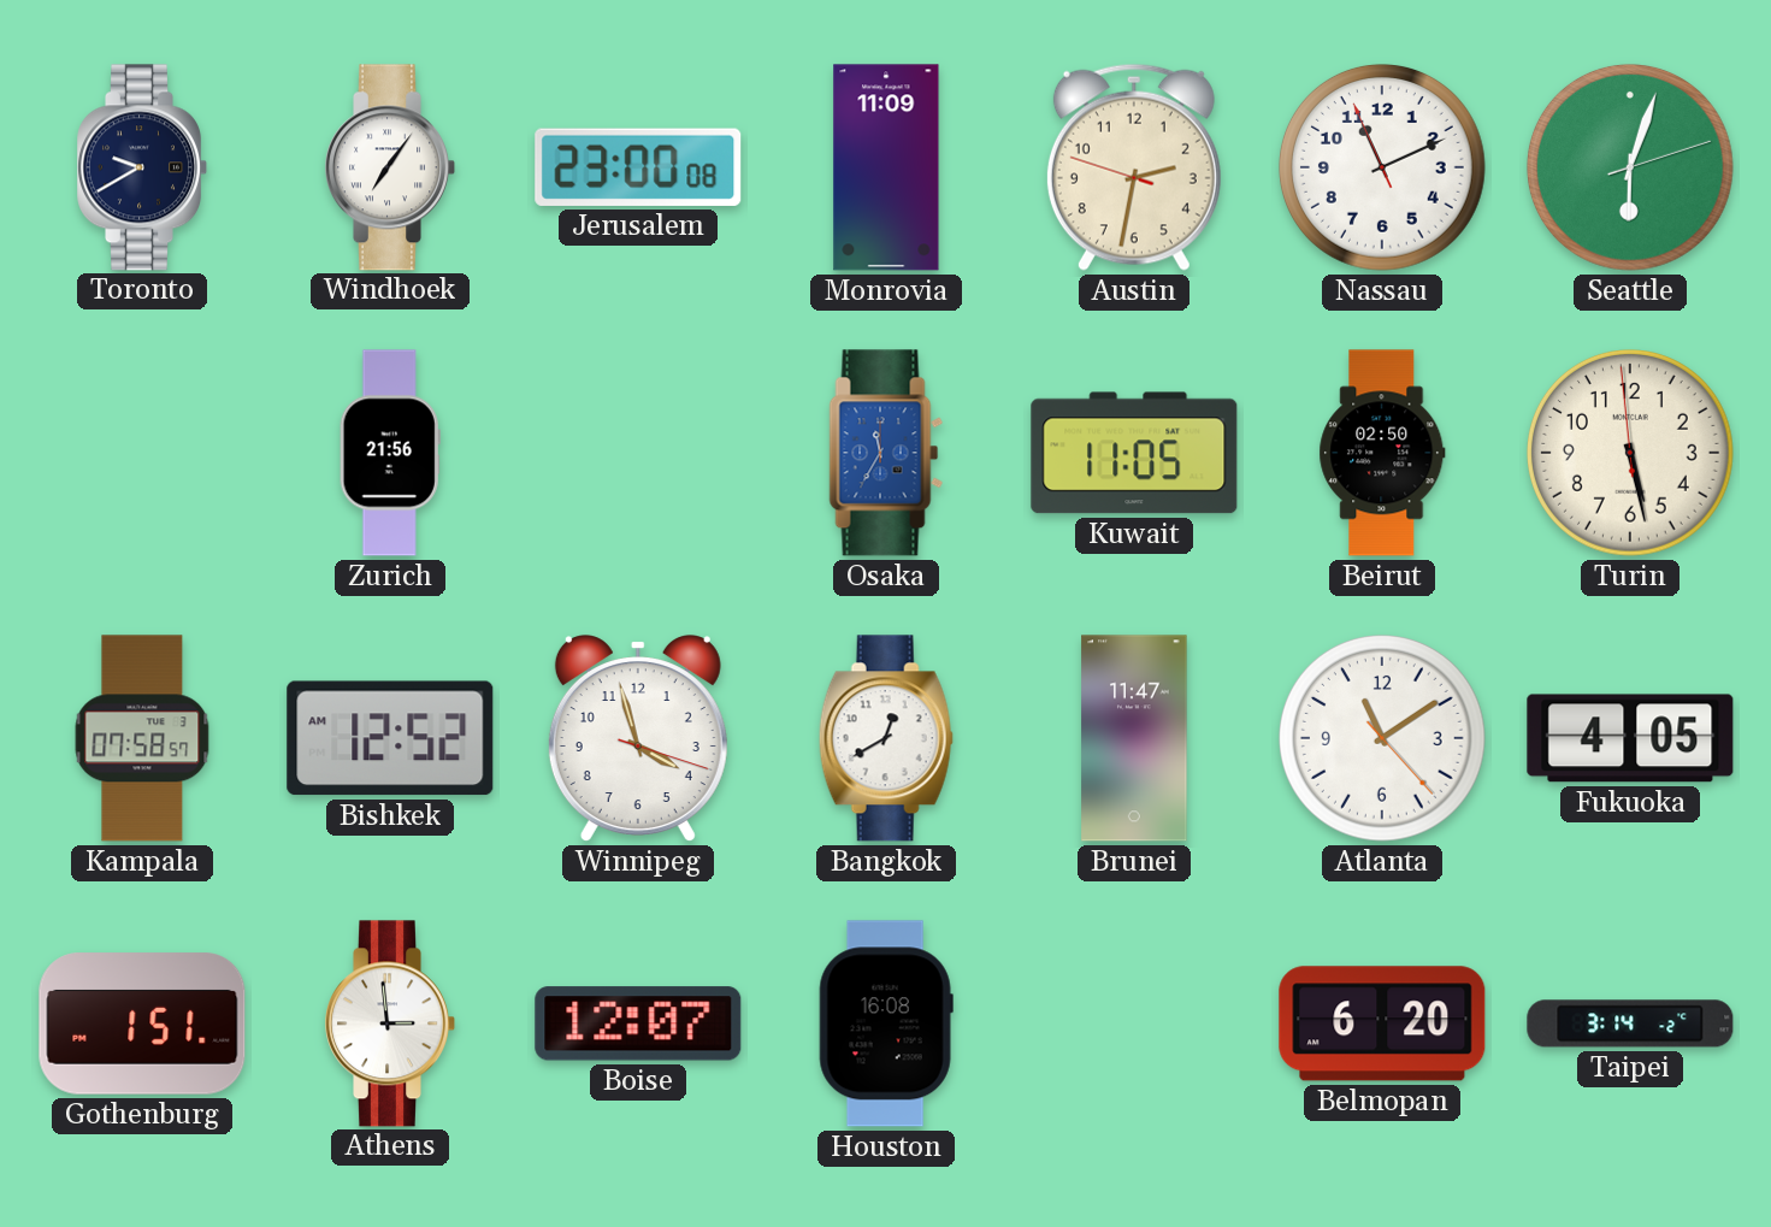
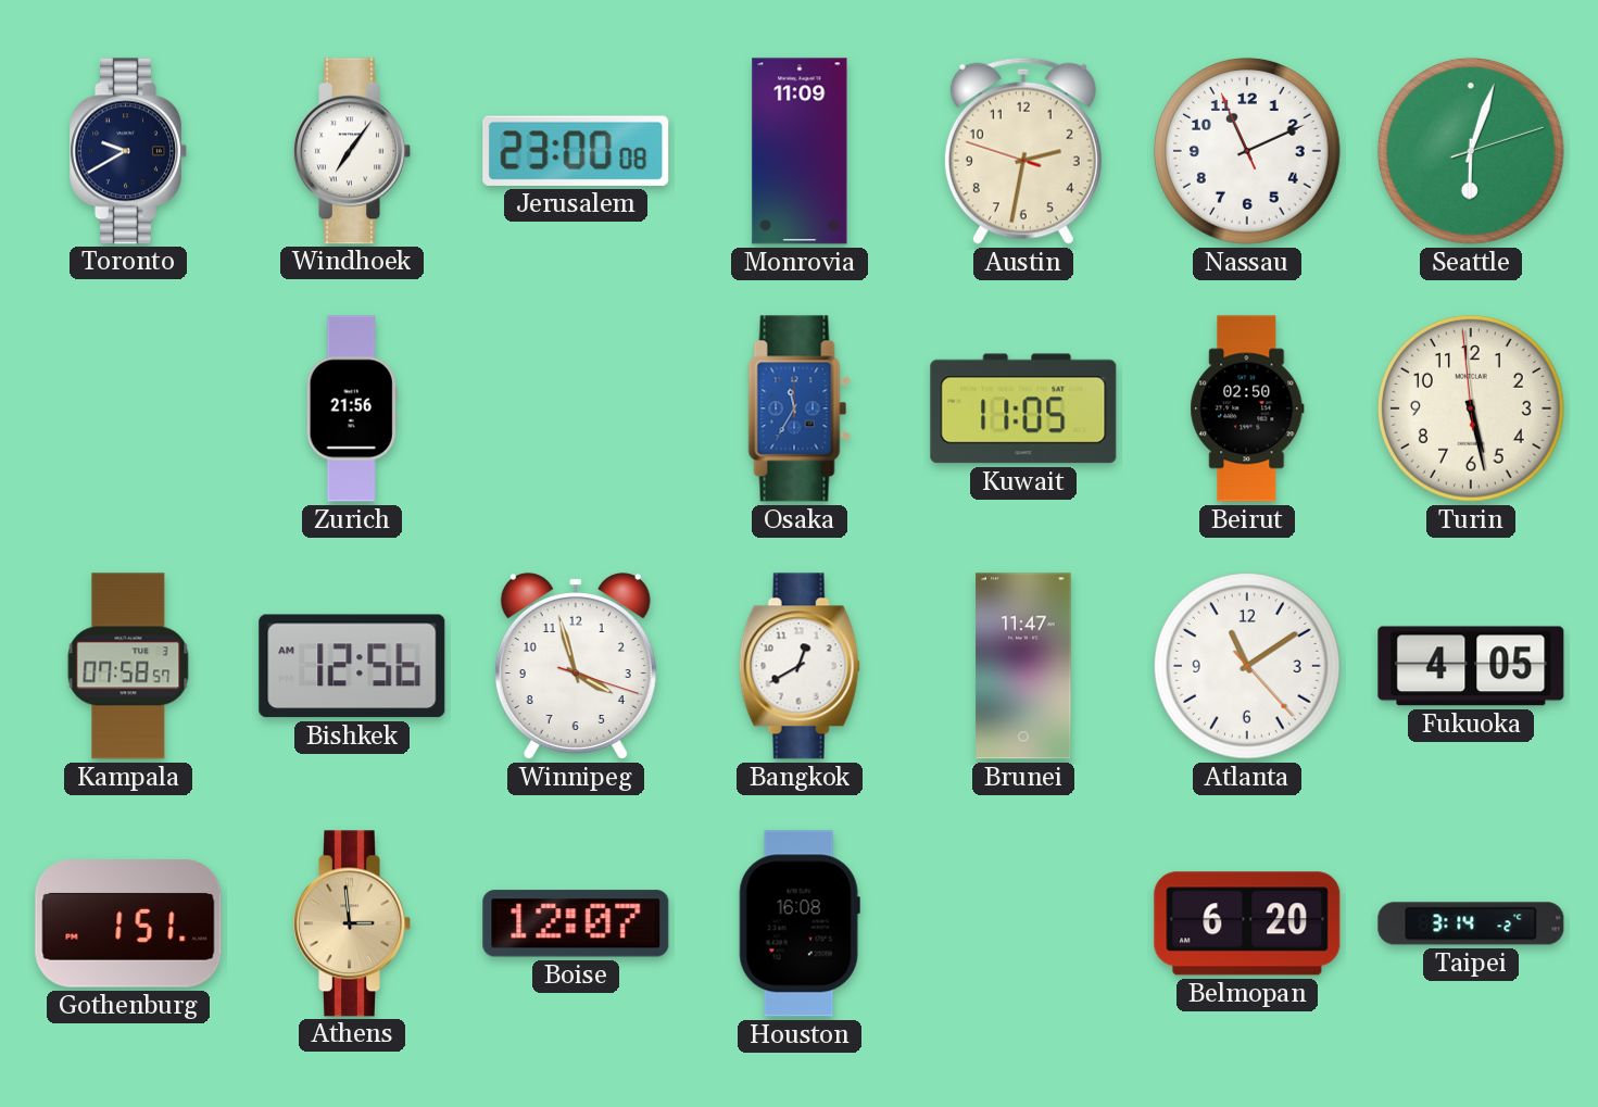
Bishkek: 12:52 -> 12:56 (352, 666)
Athens dial: white -> champagne (352, 923)
